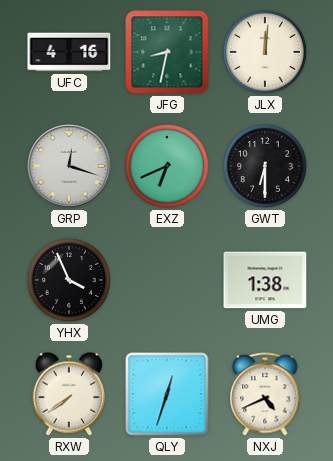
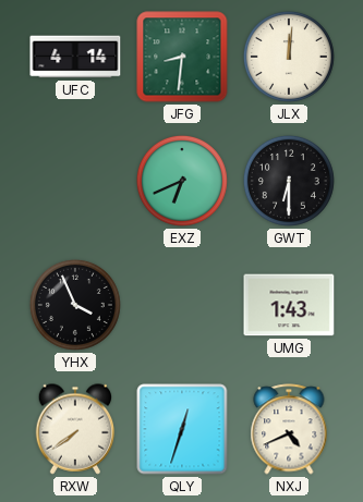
UFC: 4:16 -> 4:14 (75, 57)
JFG: 8:32 -> 8:31 (182, 57)
GRP: 12:18 -> none (70, 167)
UMG: 1:38 -> 1:43 (289, 305)
